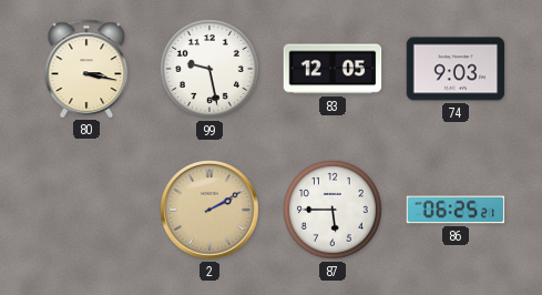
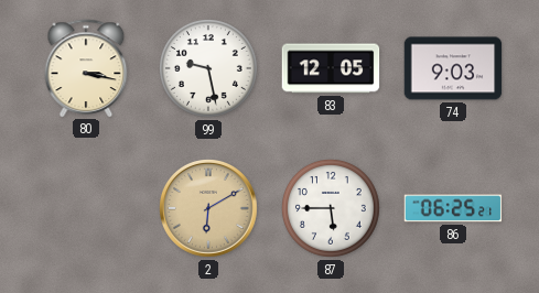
2: 2:10 -> 6:10 (209, 209)
